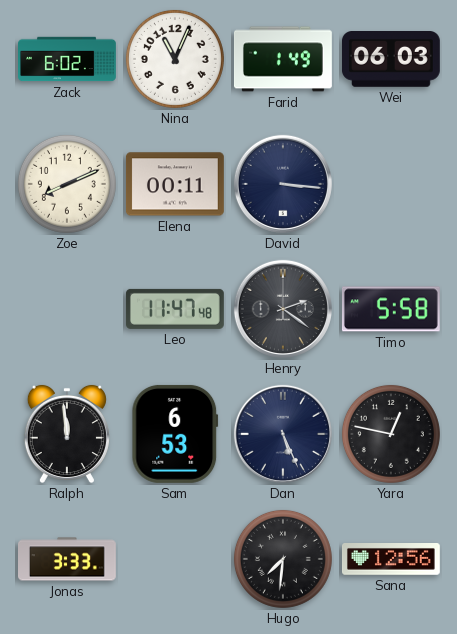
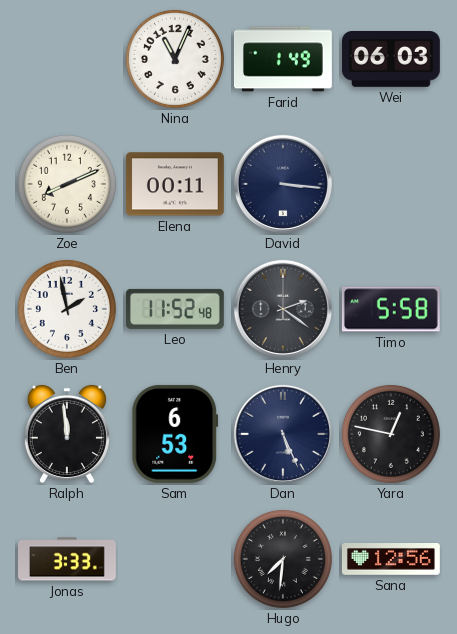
Zack: 6:02 -> none (68, 59)
Ben: none -> 1:58 (67, 309)
Leo: 11:47 -> 11:52 (175, 309)
